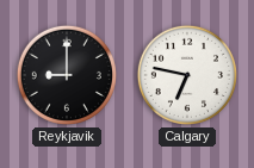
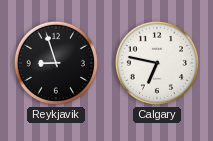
Reykjavik: 9:00 -> 8:57 (56, 63)
